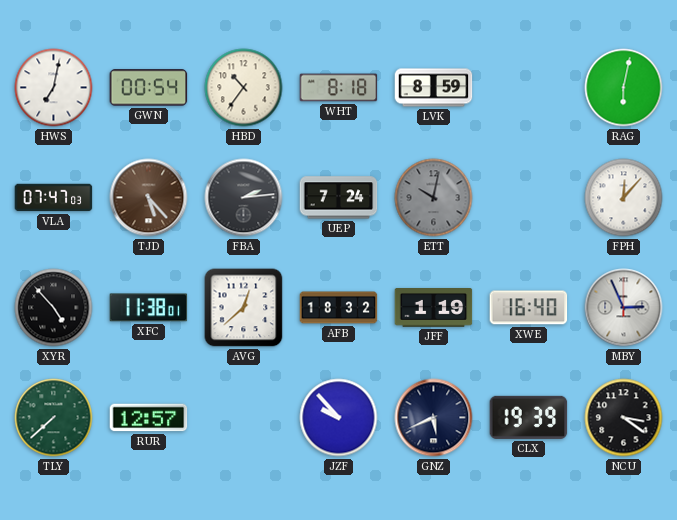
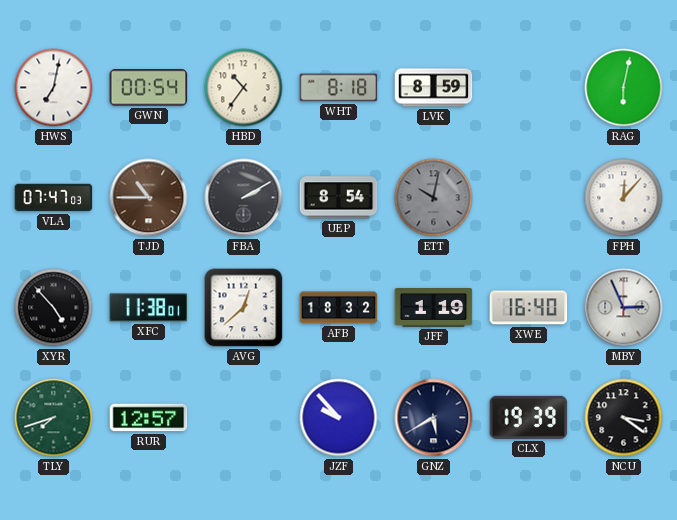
TJD: 5:23 -> 10:45 (149, 198)
FBA: 2:14 -> 2:10 (244, 198)
UEP: 7:24 -> 8:54 (339, 198)
TLY: 7:38 -> 7:42 (54, 418)
GNZ: 5:41 -> 5:40 (434, 418)
